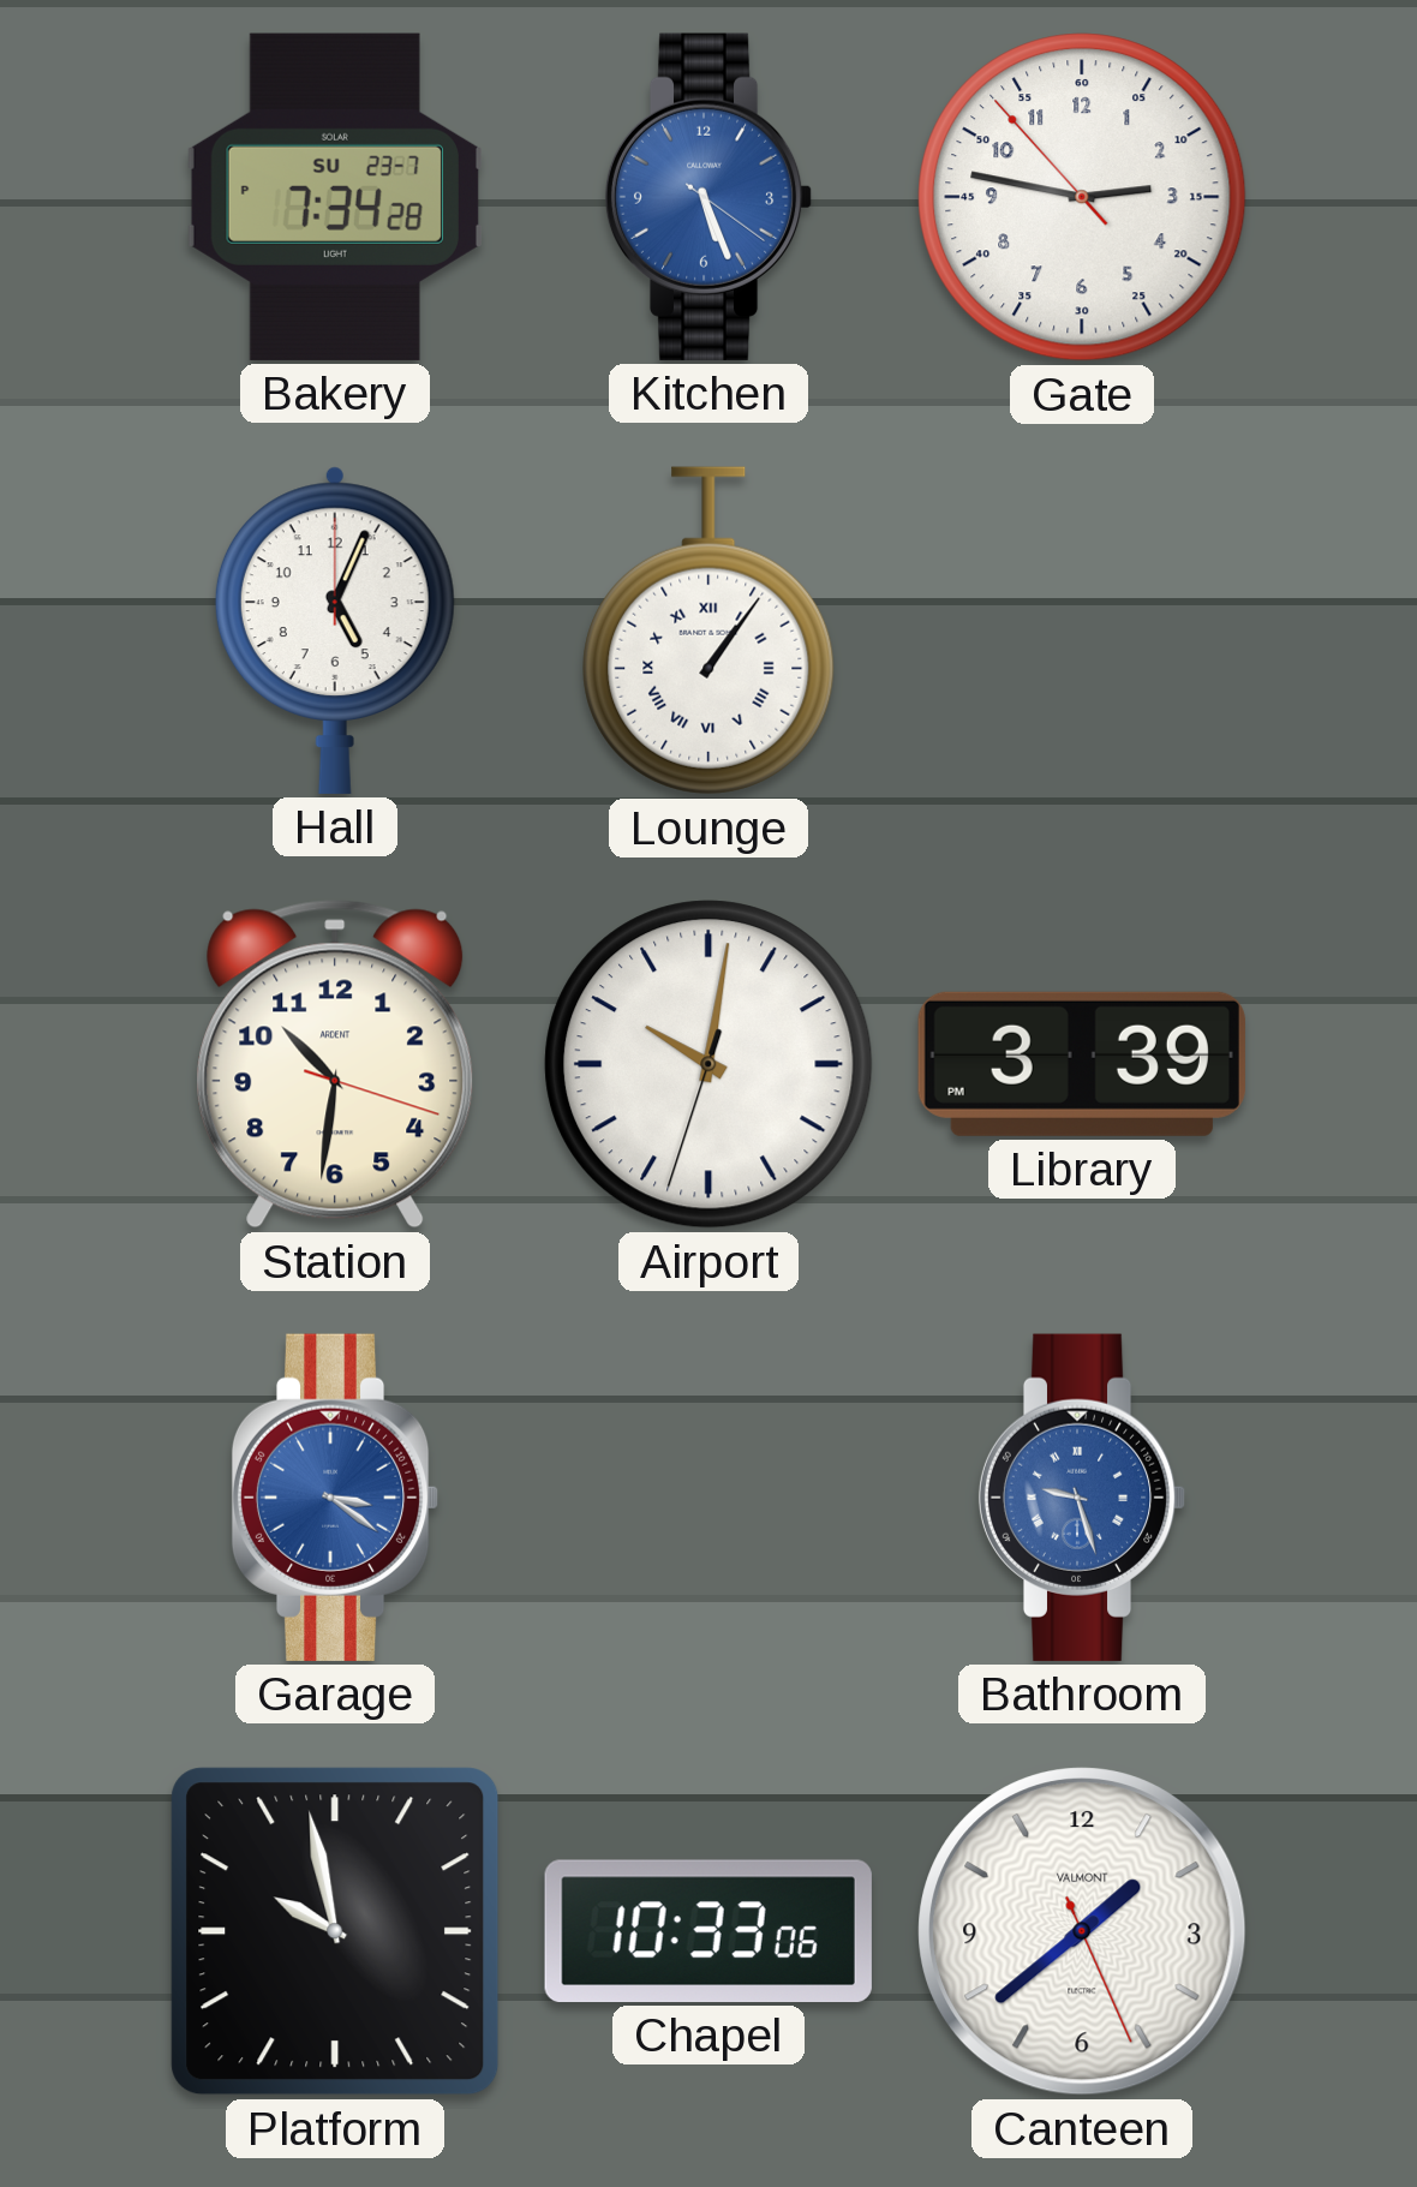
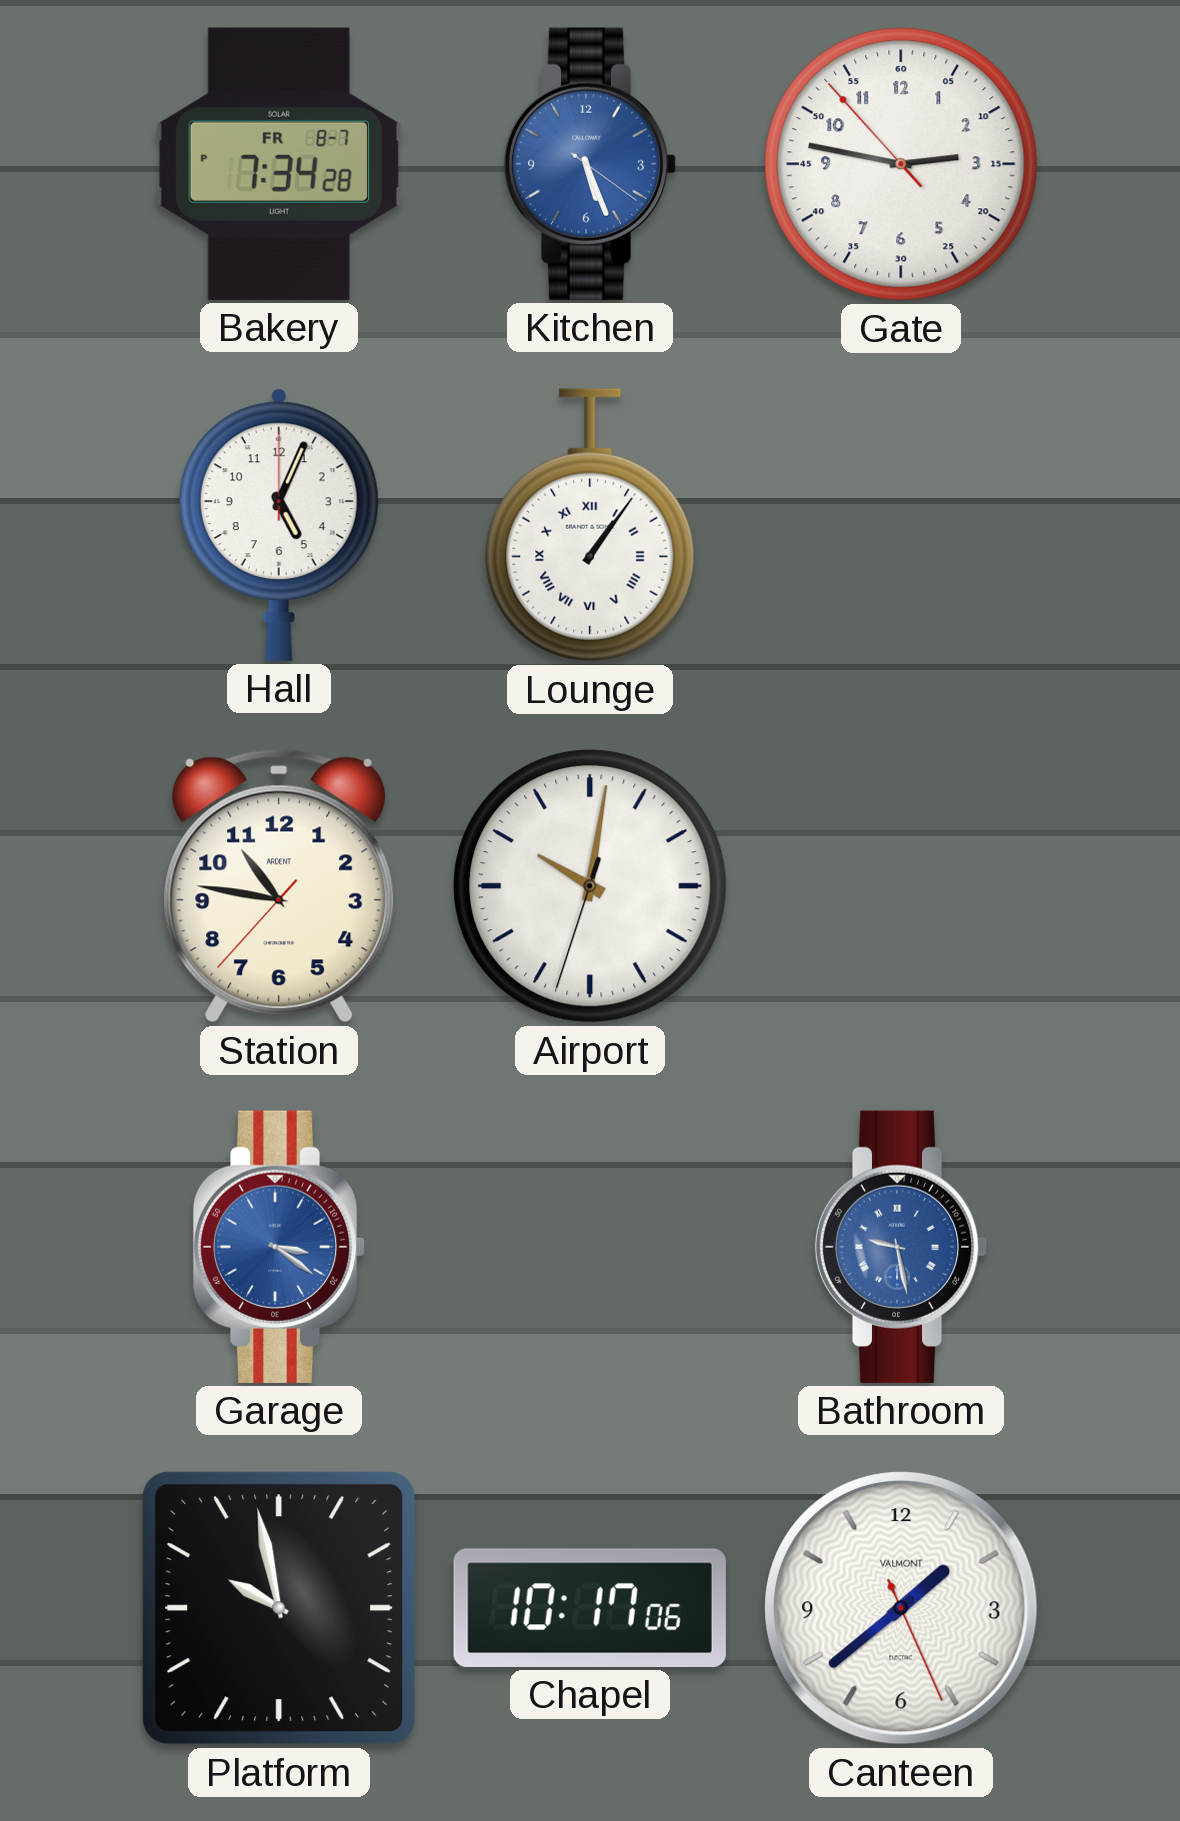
Bakery date: SU 23-7 -> FR 8-7 (279, 164)
Station: 10:31 -> 10:46 (279, 886)
Library: 3:39 -> none (1082, 1064)
Bathroom: 9:27 -> 9:28 (901, 1247)
Chapel: 10:33 -> 10:17 (590, 1608)
